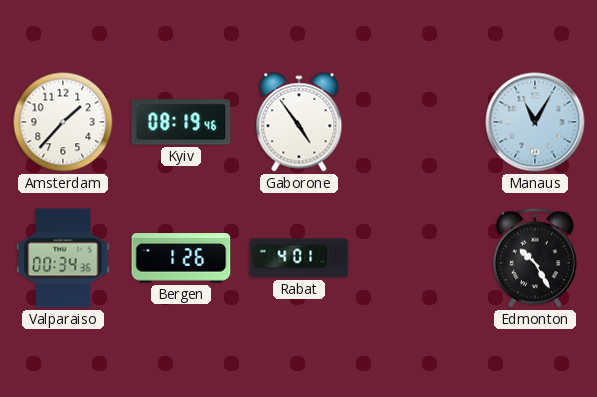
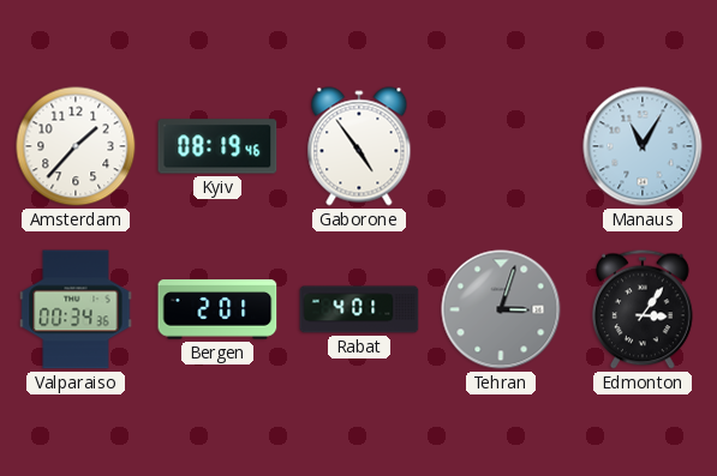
Bergen: 1:26 -> 2:01 (217, 309)
Tehran: none -> 3:03 (501, 309)
Edmonton: 10:25 -> 3:06 (644, 309)
